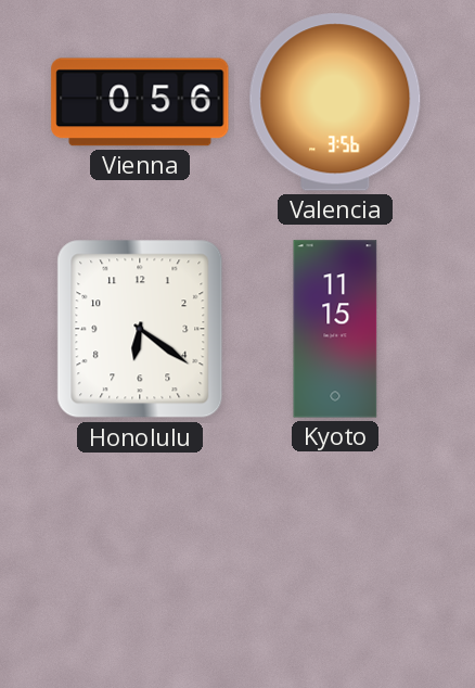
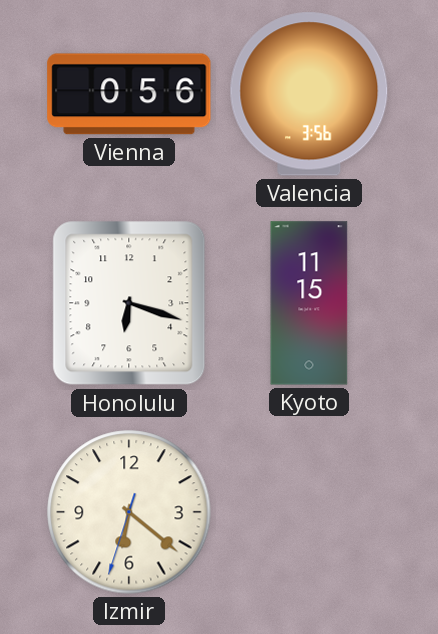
Honolulu: 6:21 -> 6:18 (129, 303)
Izmir: none -> 6:21 (129, 512)
